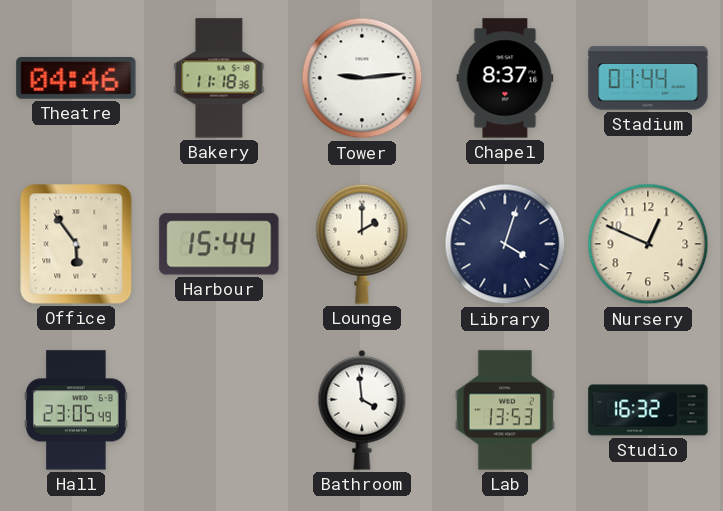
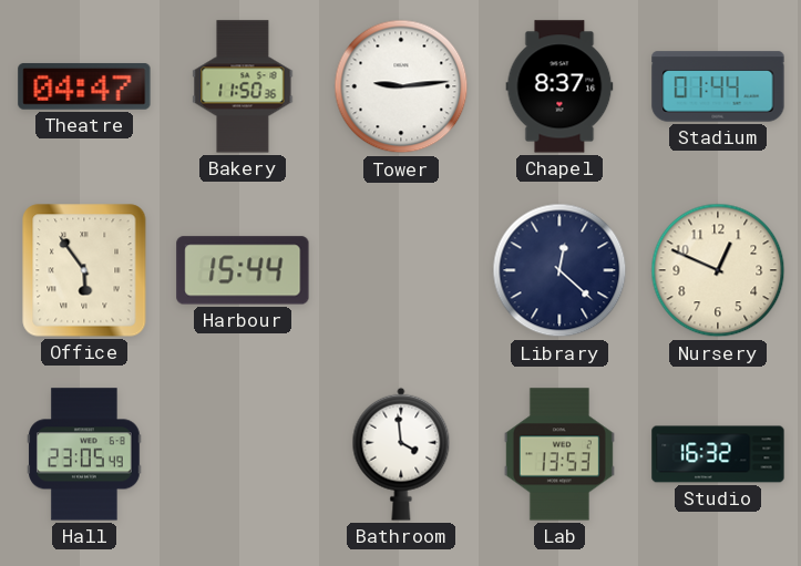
Theatre: 04:46 -> 04:47 (84, 86)
Bakery: 11:18 -> 11:50 (243, 86)
Lounge: 2:00 -> none (362, 244)
Library: 4:03 -> 12:22 (559, 270)
